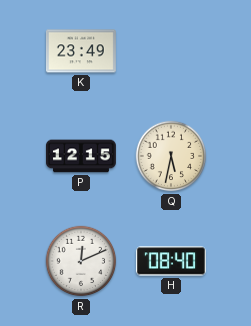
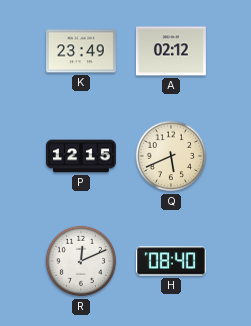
A: none -> 02:12 (171, 51)
Q: 5:32 -> 5:41 (171, 156)
